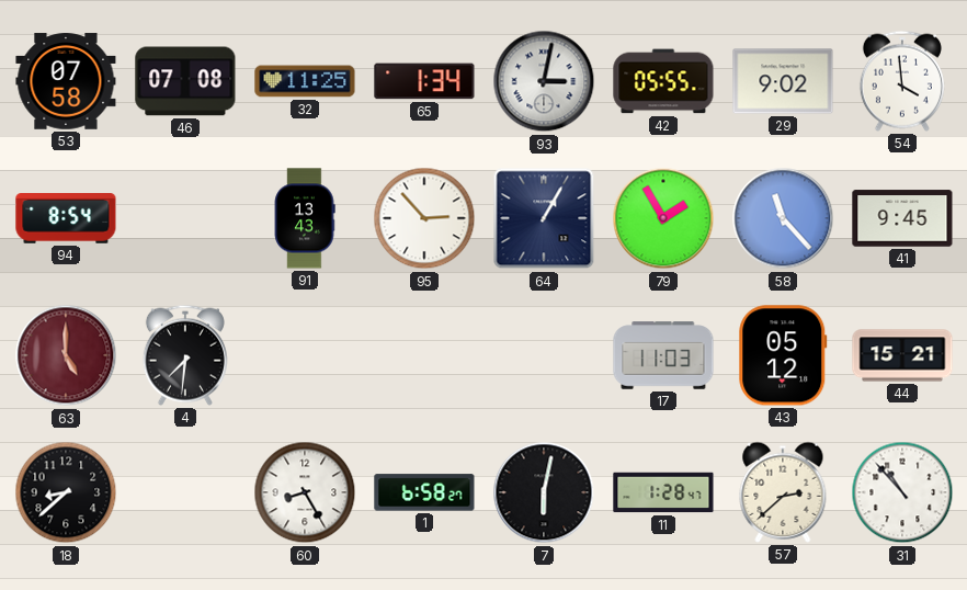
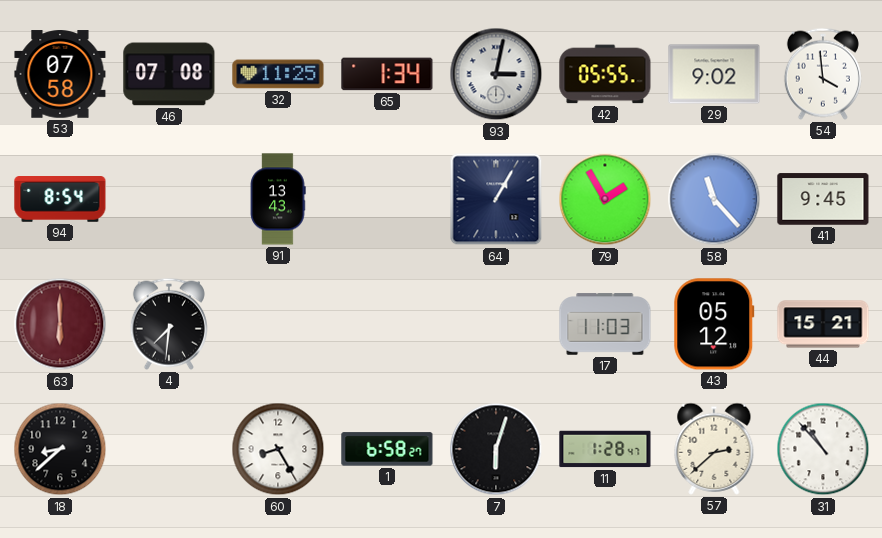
95: 2:53 -> none (424, 218)
63: 5:00 -> 6:00 (60, 324)
7: 6:02 -> 6:03 (496, 449)
